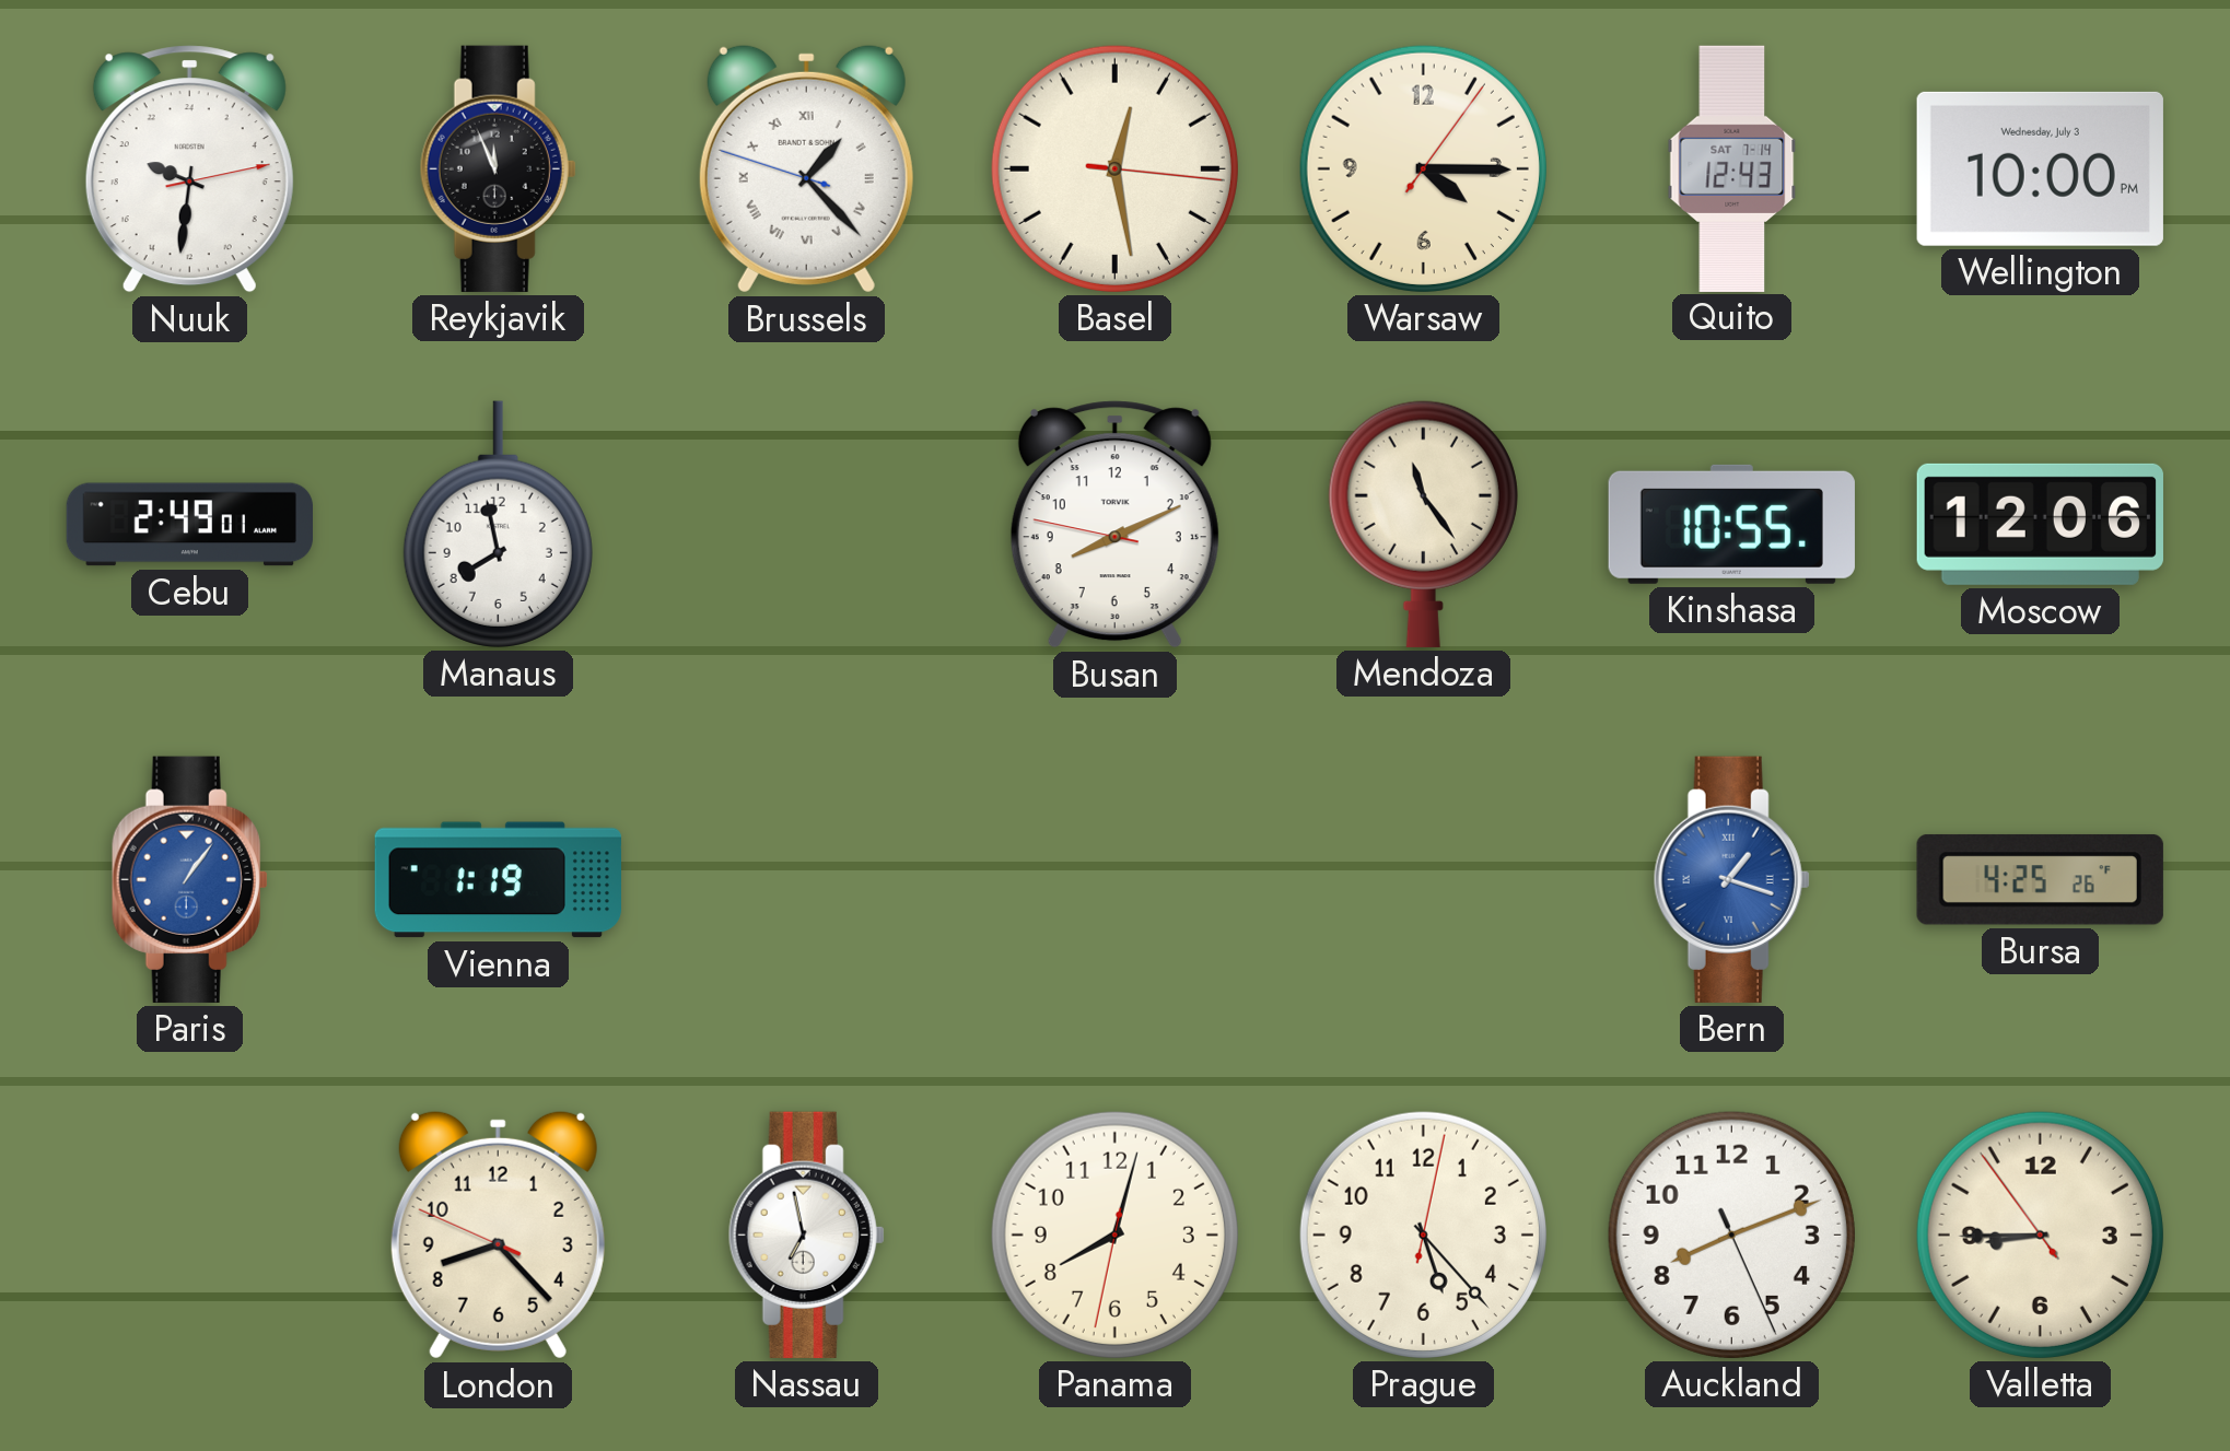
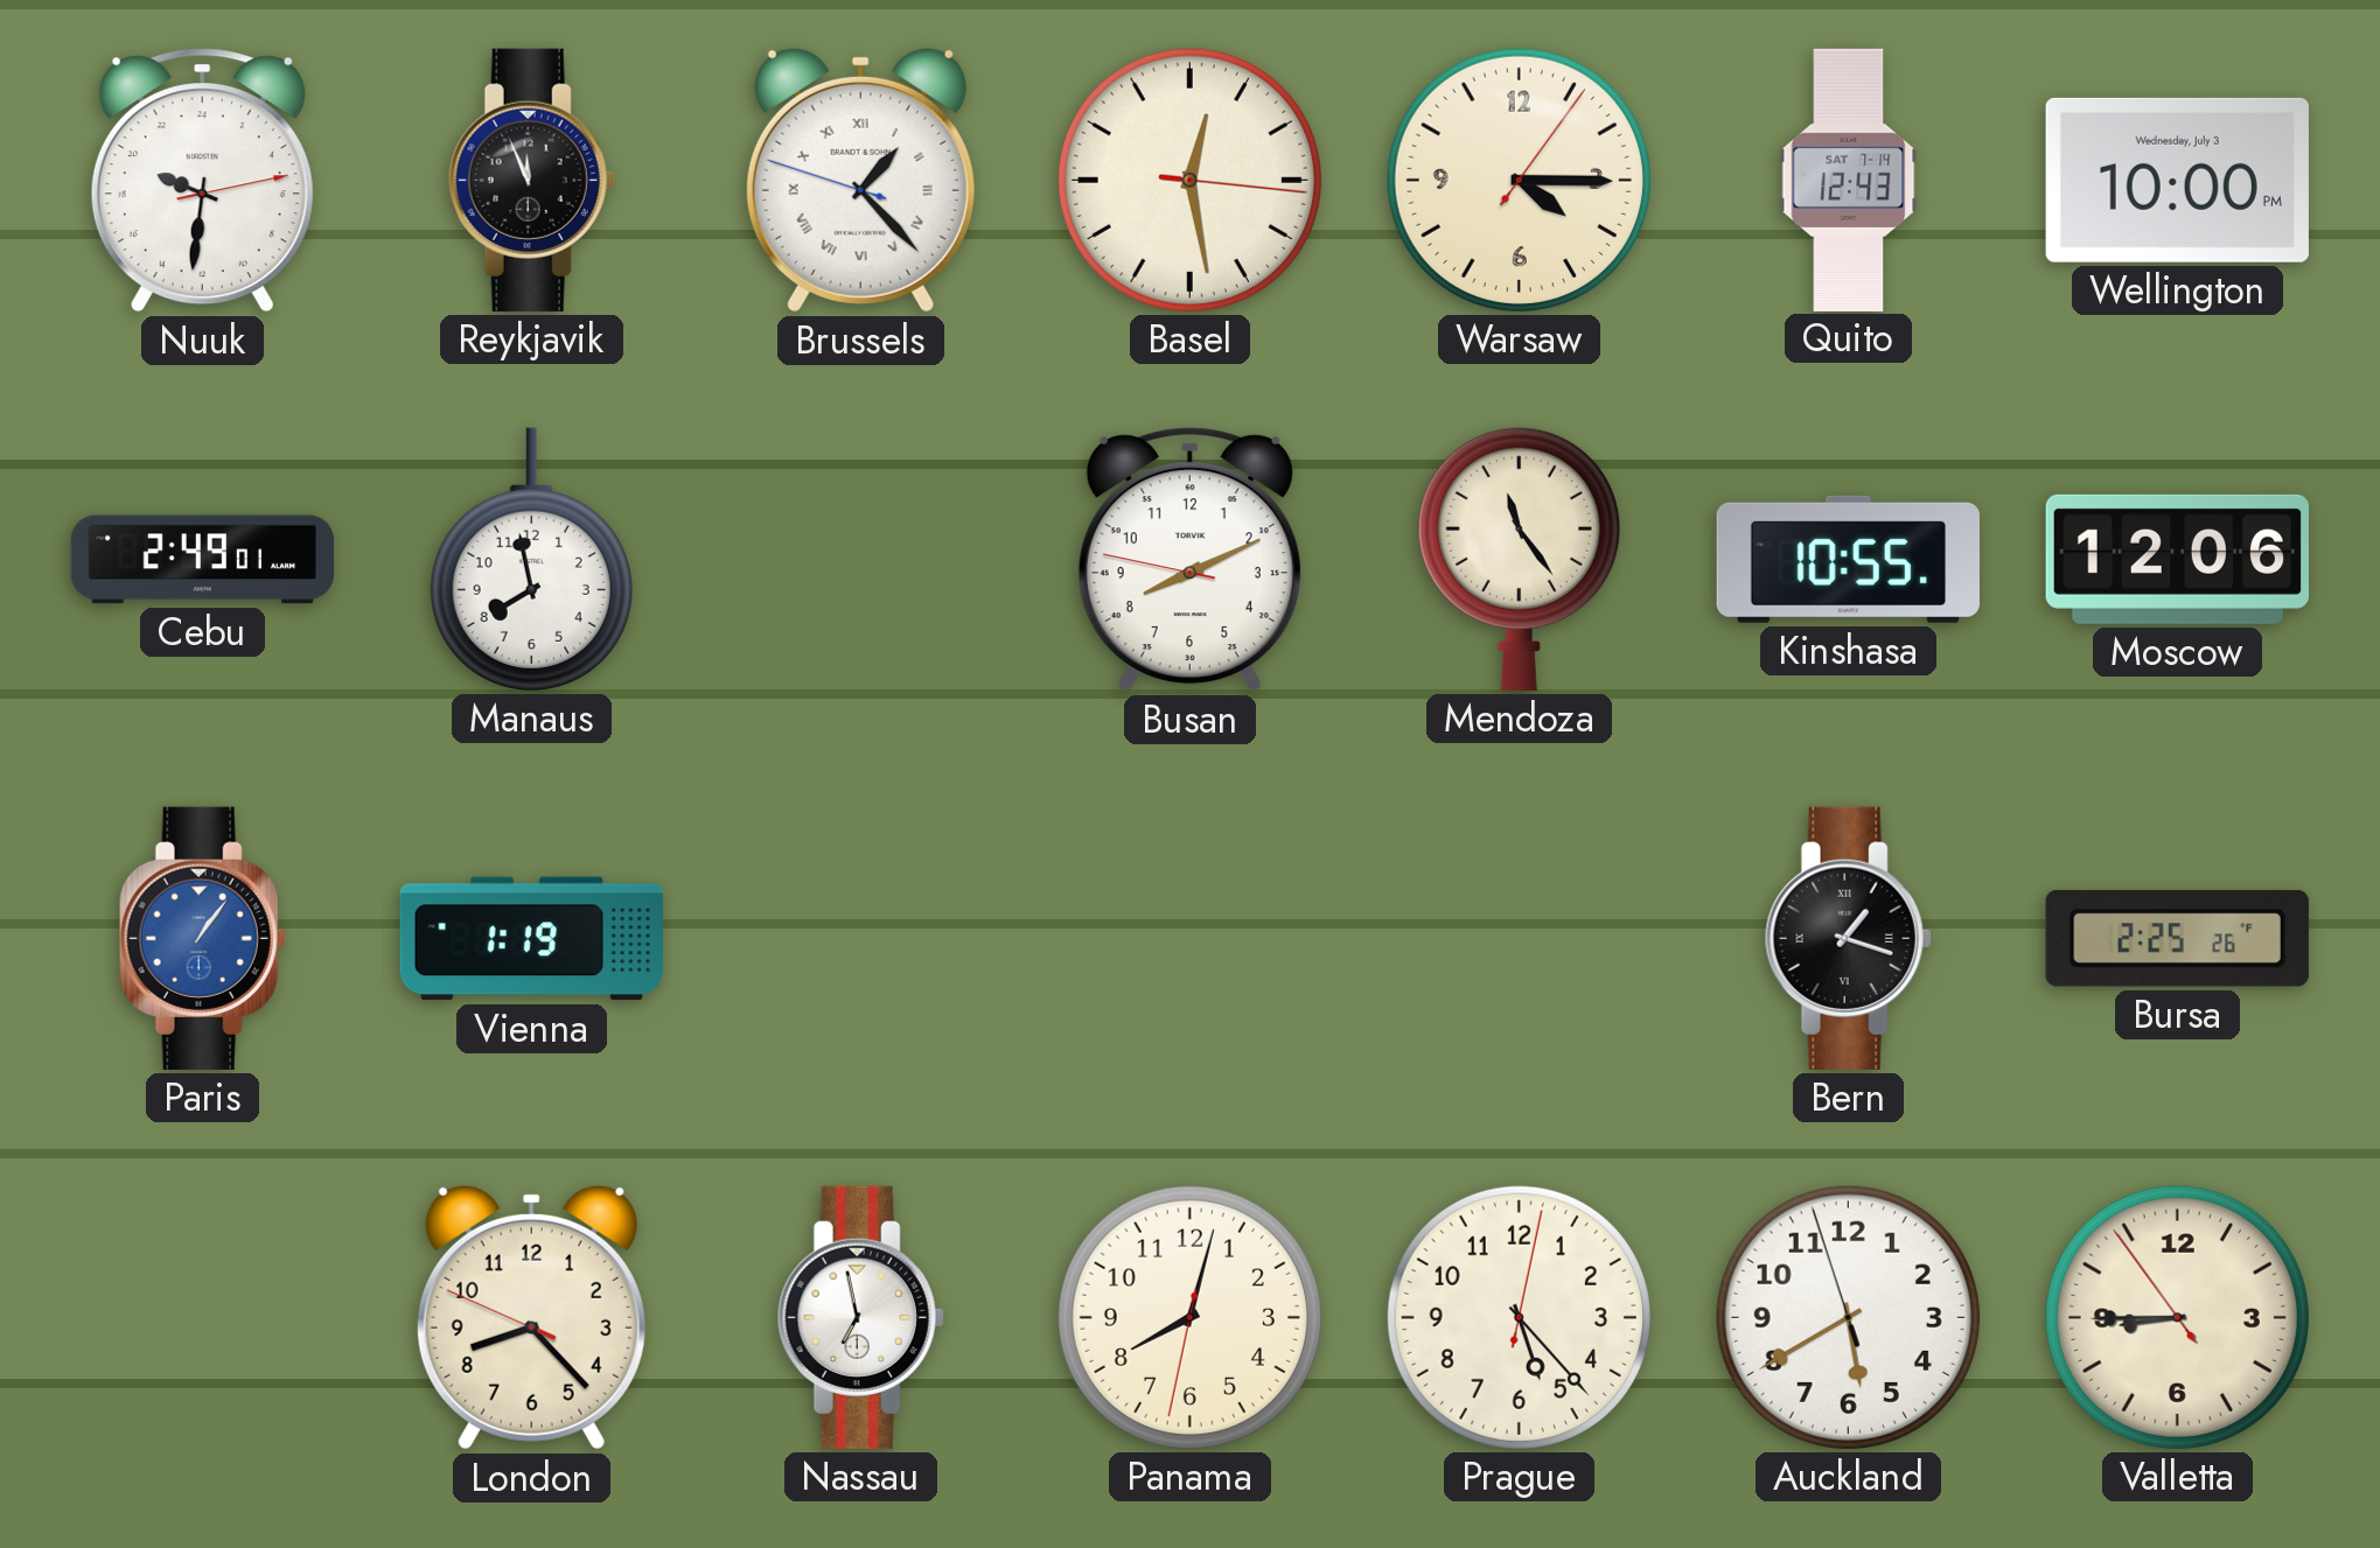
Bern dial: blue -> black (1848, 938)
Bursa: 4:25 -> 2:25 (2177, 938)
Auckland: 8:11 -> 5:39 (1848, 1317)
